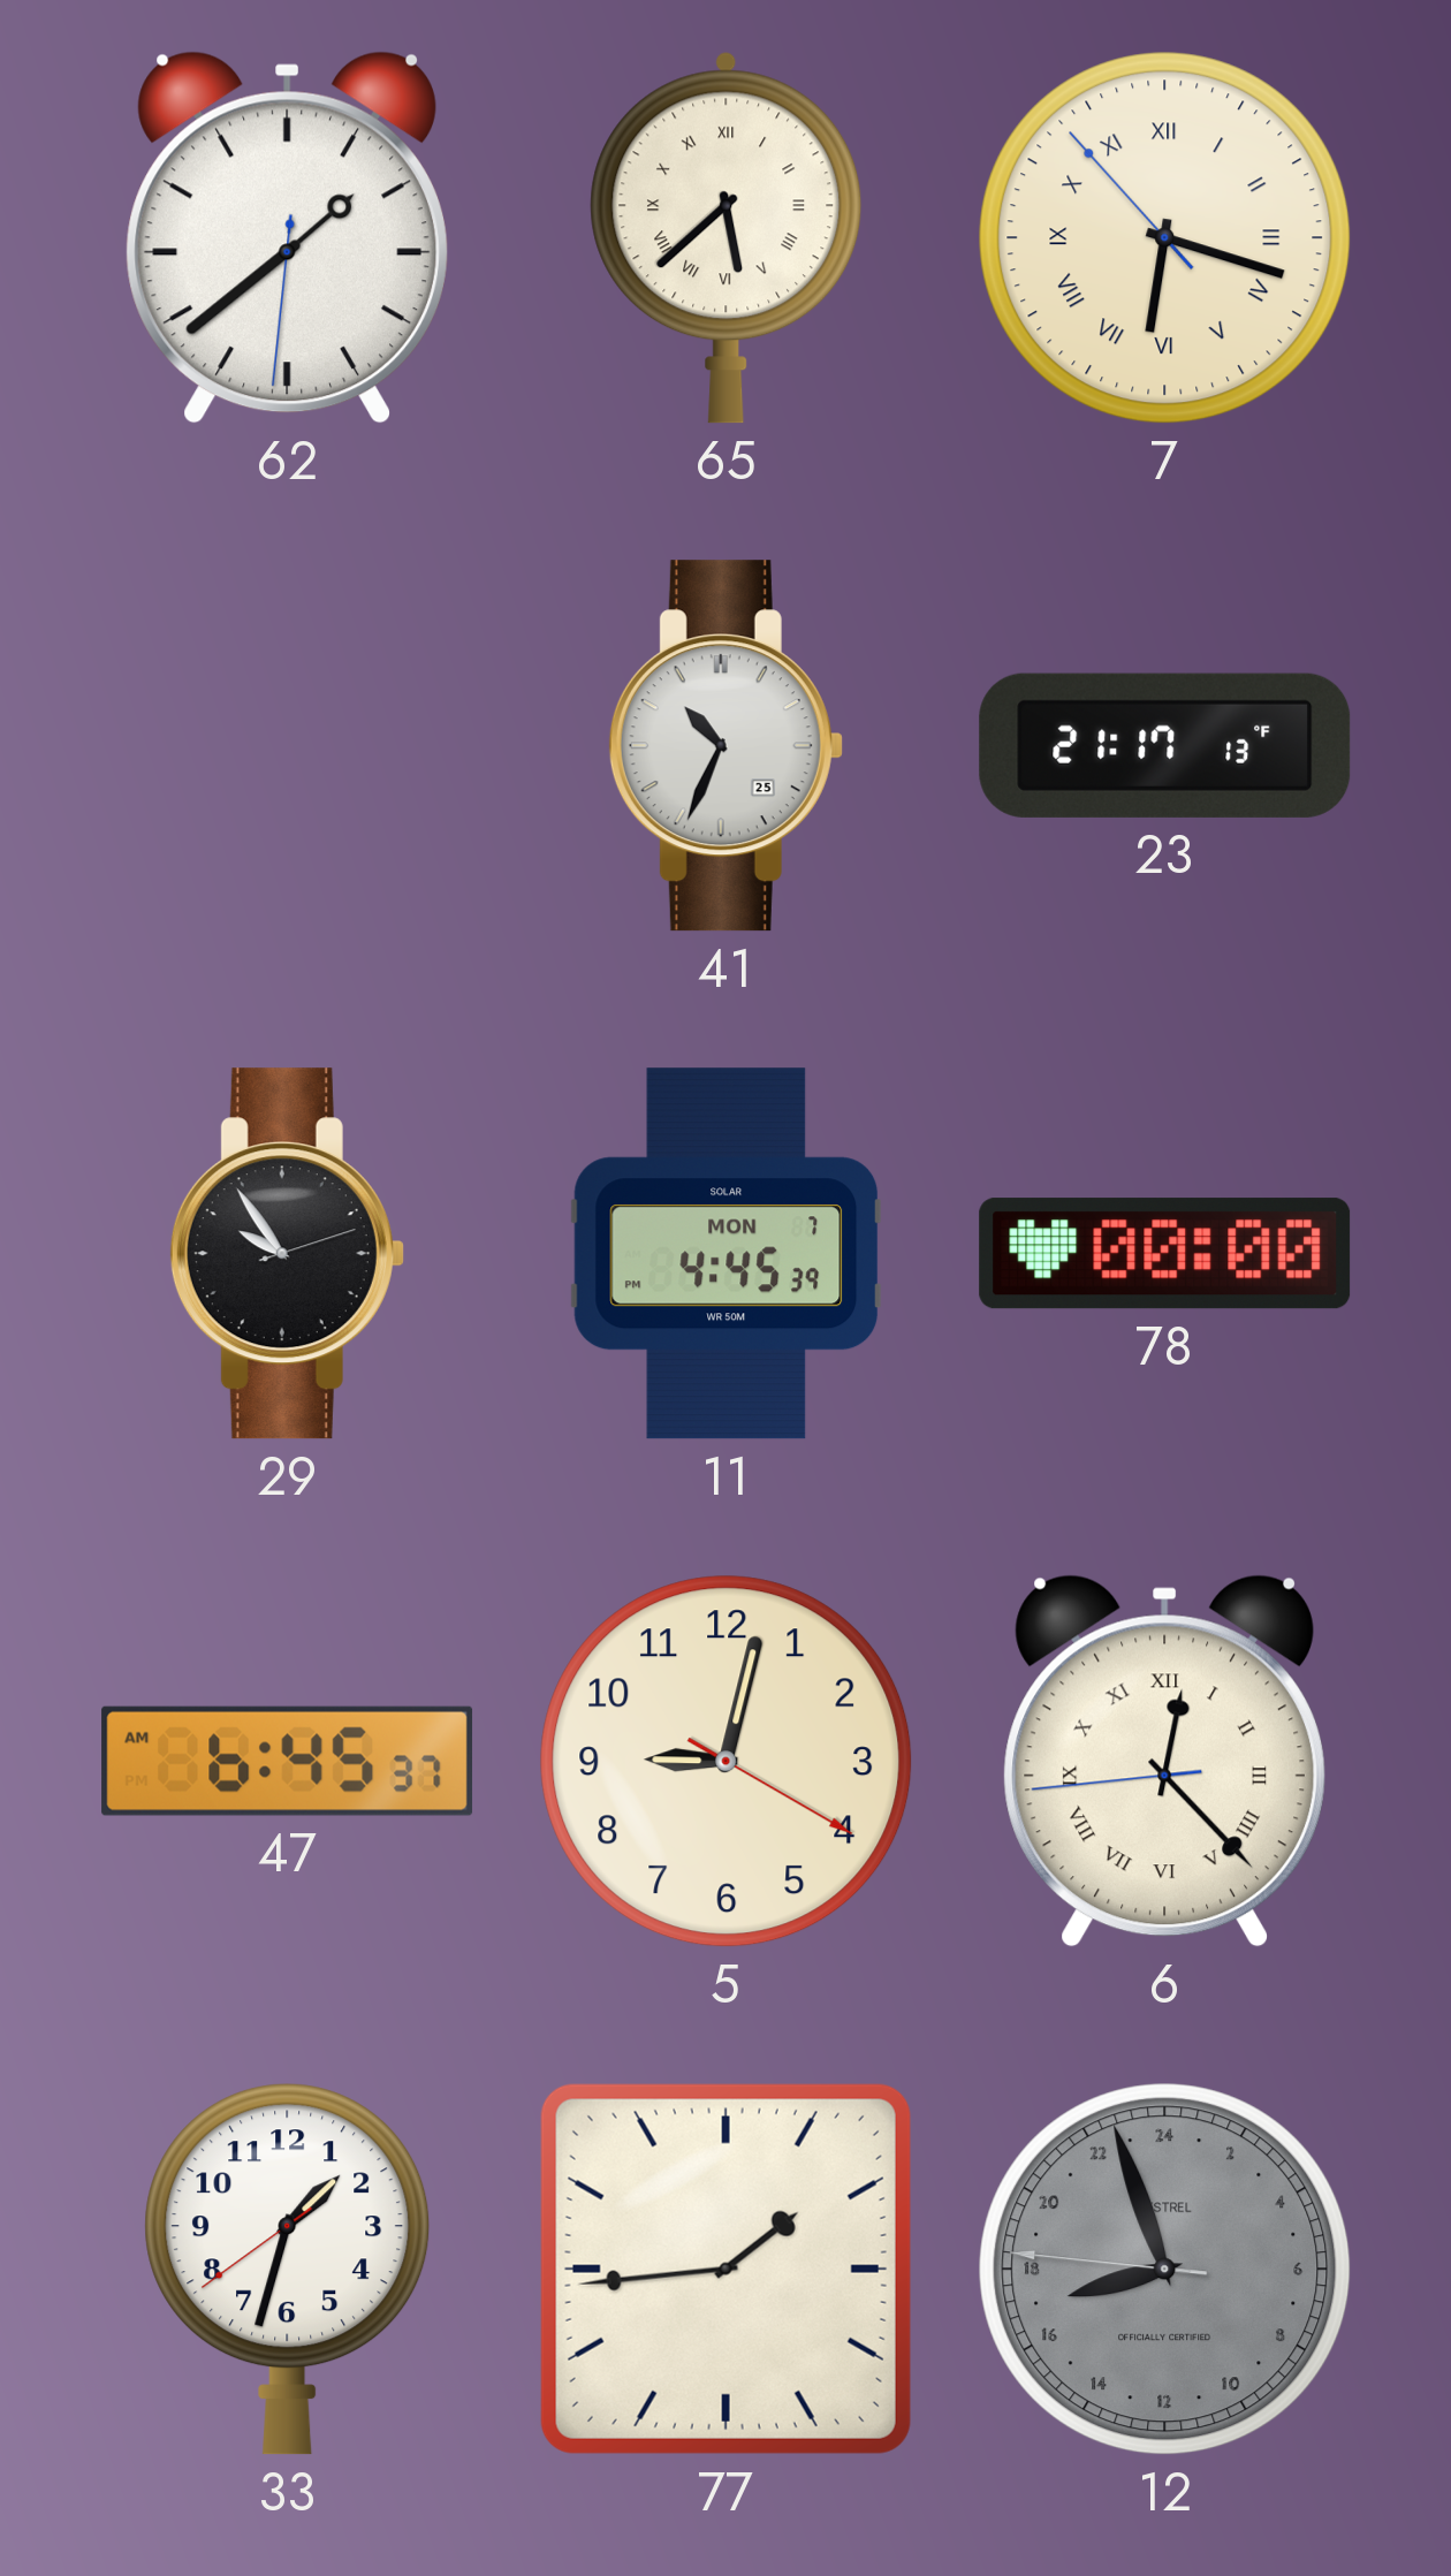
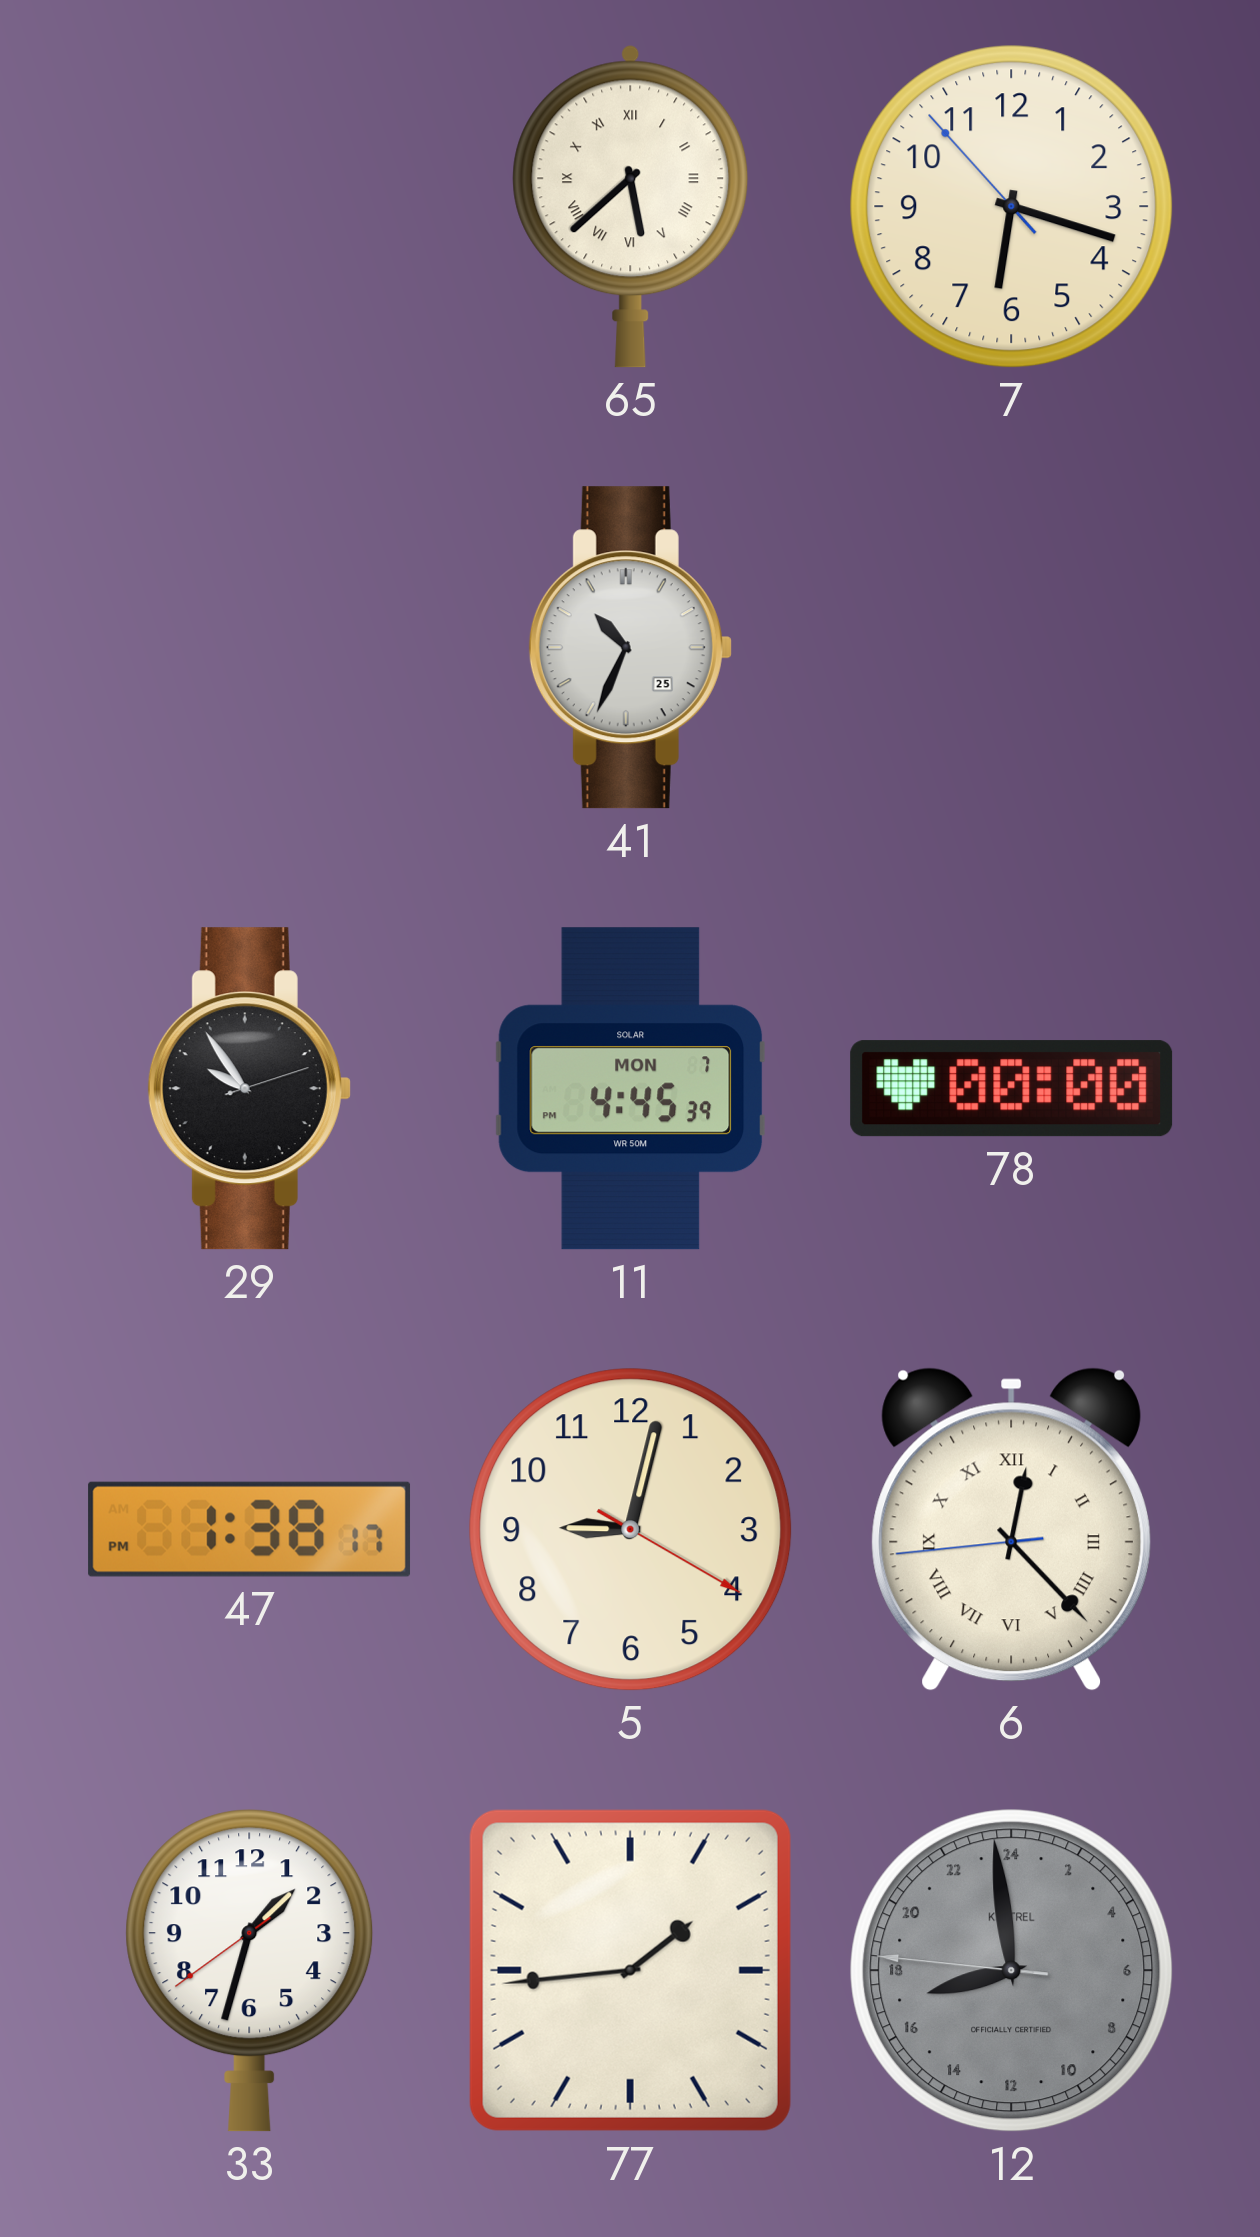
62: 1:38 -> none (287, 237)
7 numerals: Roman -> Arabic (1012, 207)
23: 21:17 -> none (1165, 745)
47: 6:45 -> 1:38 (250, 1529)
12: 16:56 -> 16:58 (1012, 1971)
